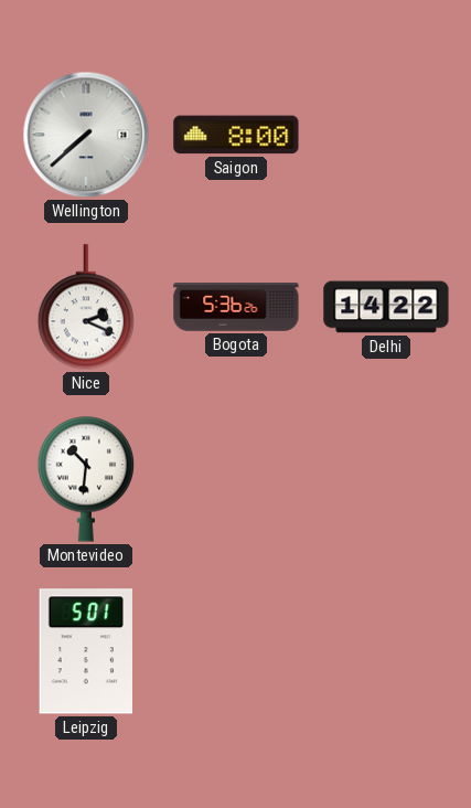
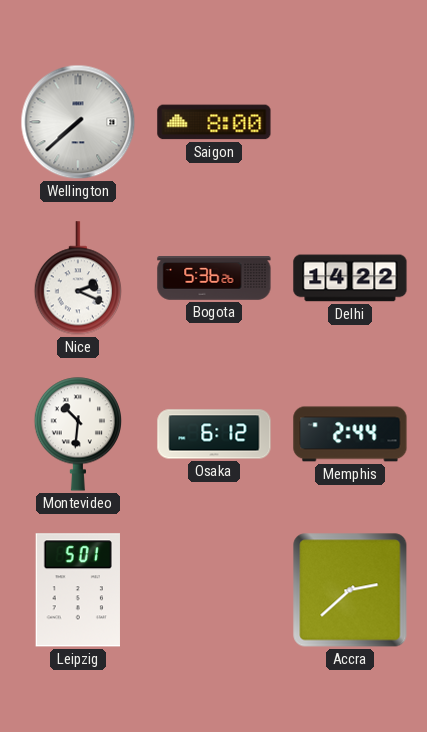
Osaka: none -> 6:12 (214, 434)
Memphis: none -> 2:44 (350, 434)
Accra: none -> 2:38 (350, 590)
